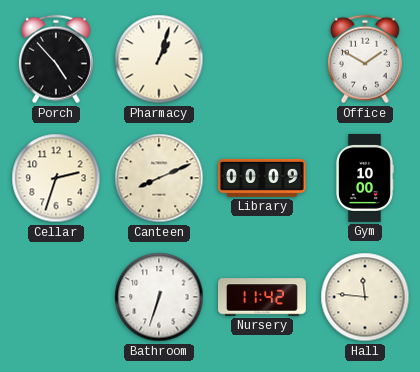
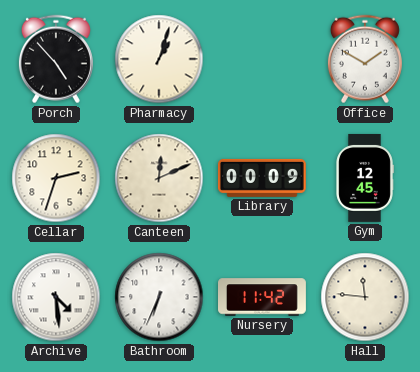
Canteen: 8:11 -> 12:11 (159, 178)
Gym: 10:00 -> 12:45 (365, 178)
Archive: none -> 4:29 (56, 297)
Bathroom: 6:33 -> 6:34 (159, 297)
